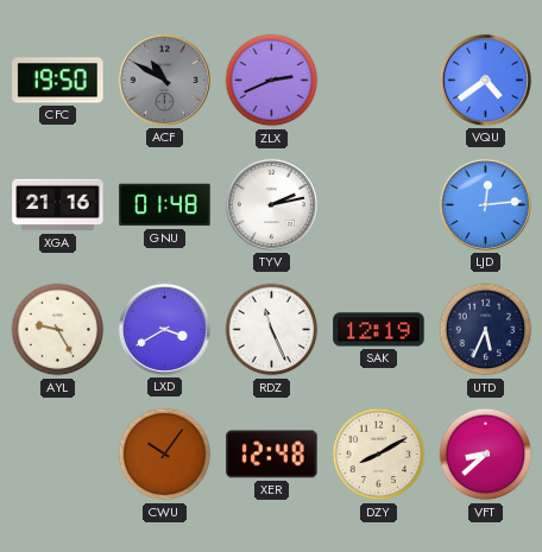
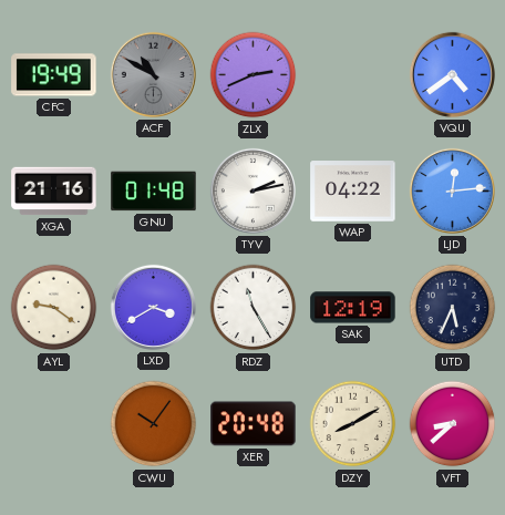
CFC: 19:50 -> 19:49 (54, 75)
WAP: none -> 04:22 (353, 192)
AYL: 9:25 -> 9:21 (54, 308)
RDZ: 11:26 -> 11:25 (254, 308)
XER: 12:48 -> 20:48 (254, 424)
